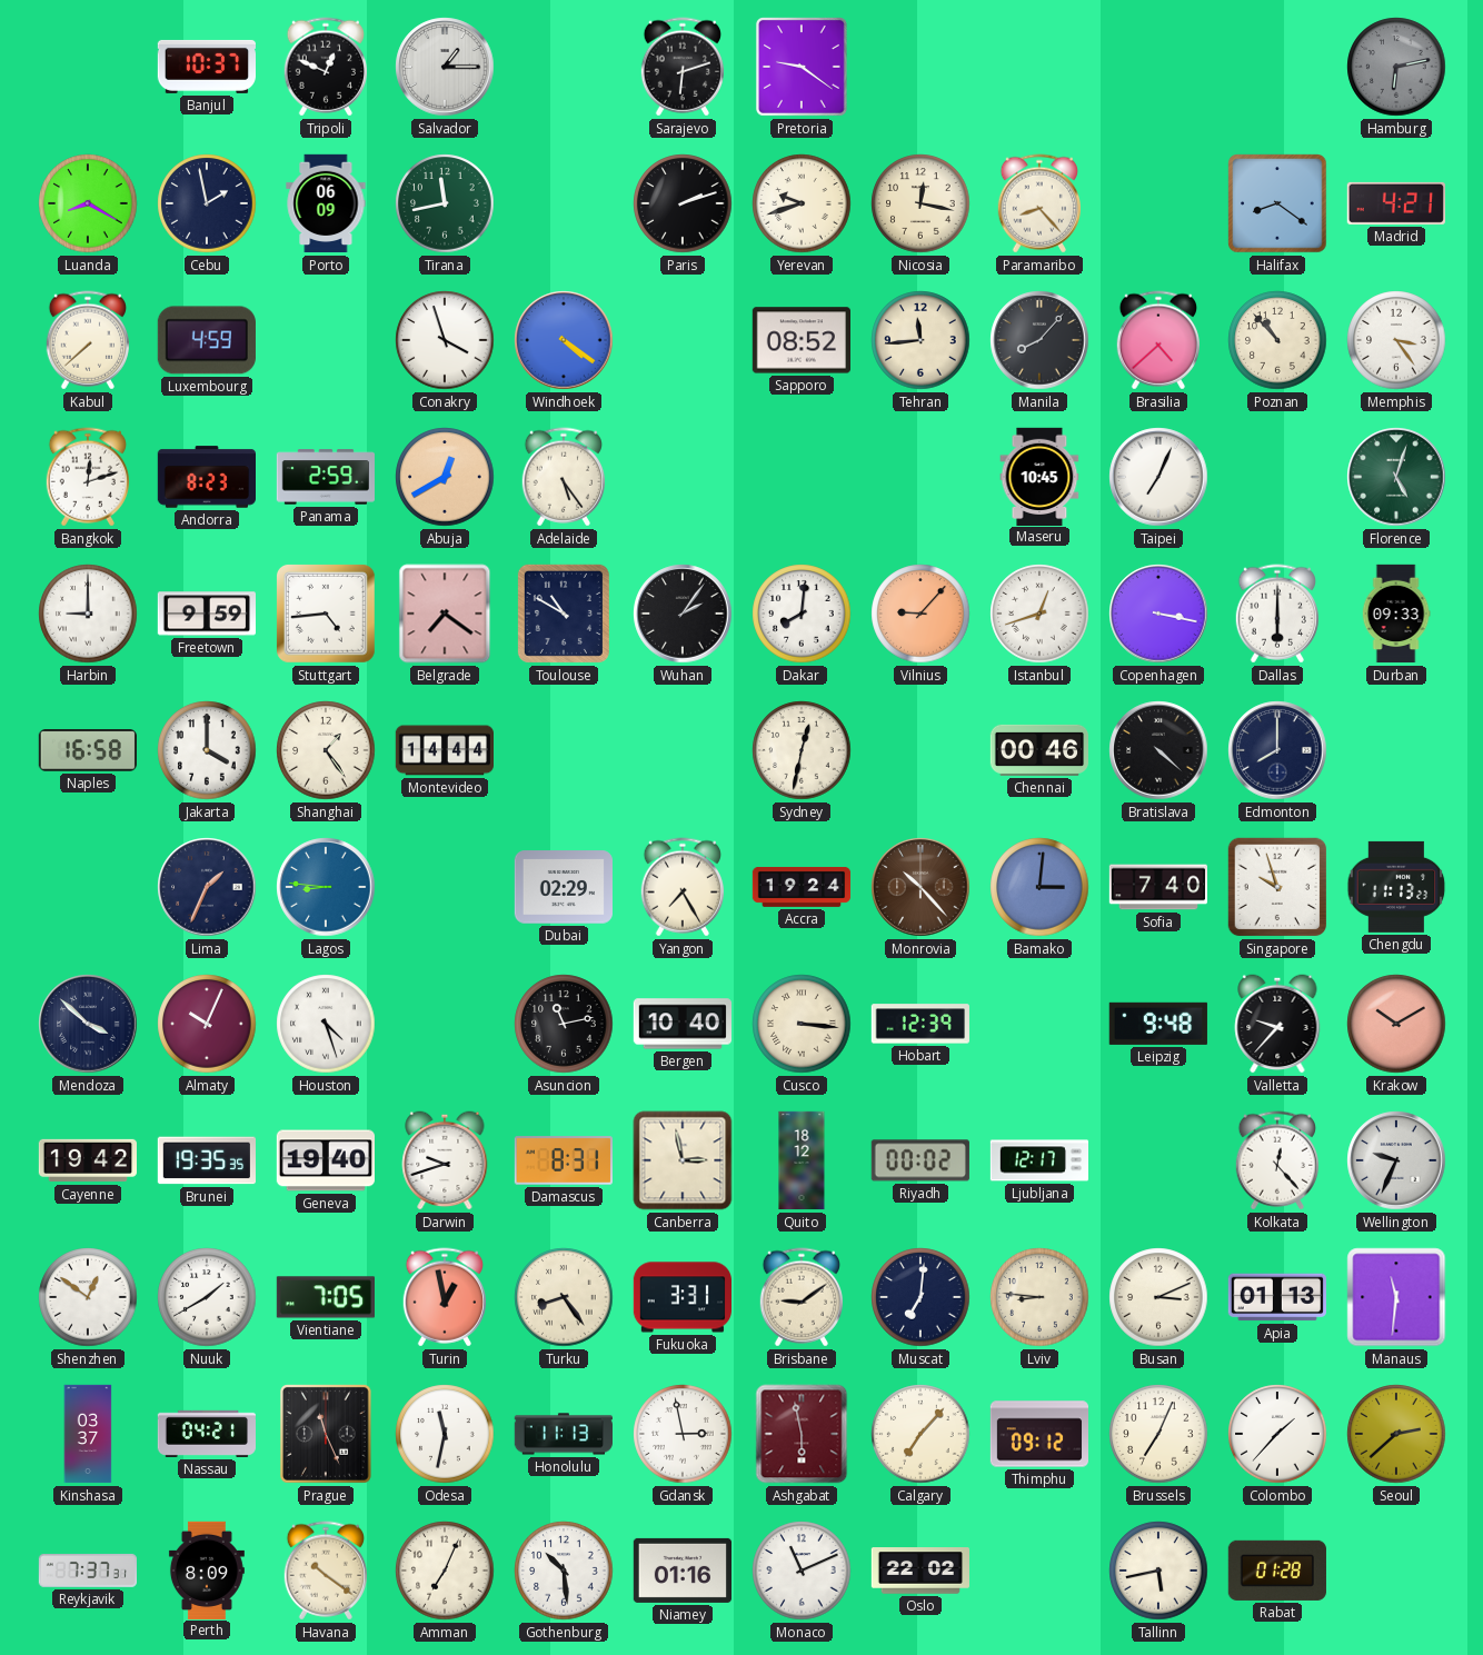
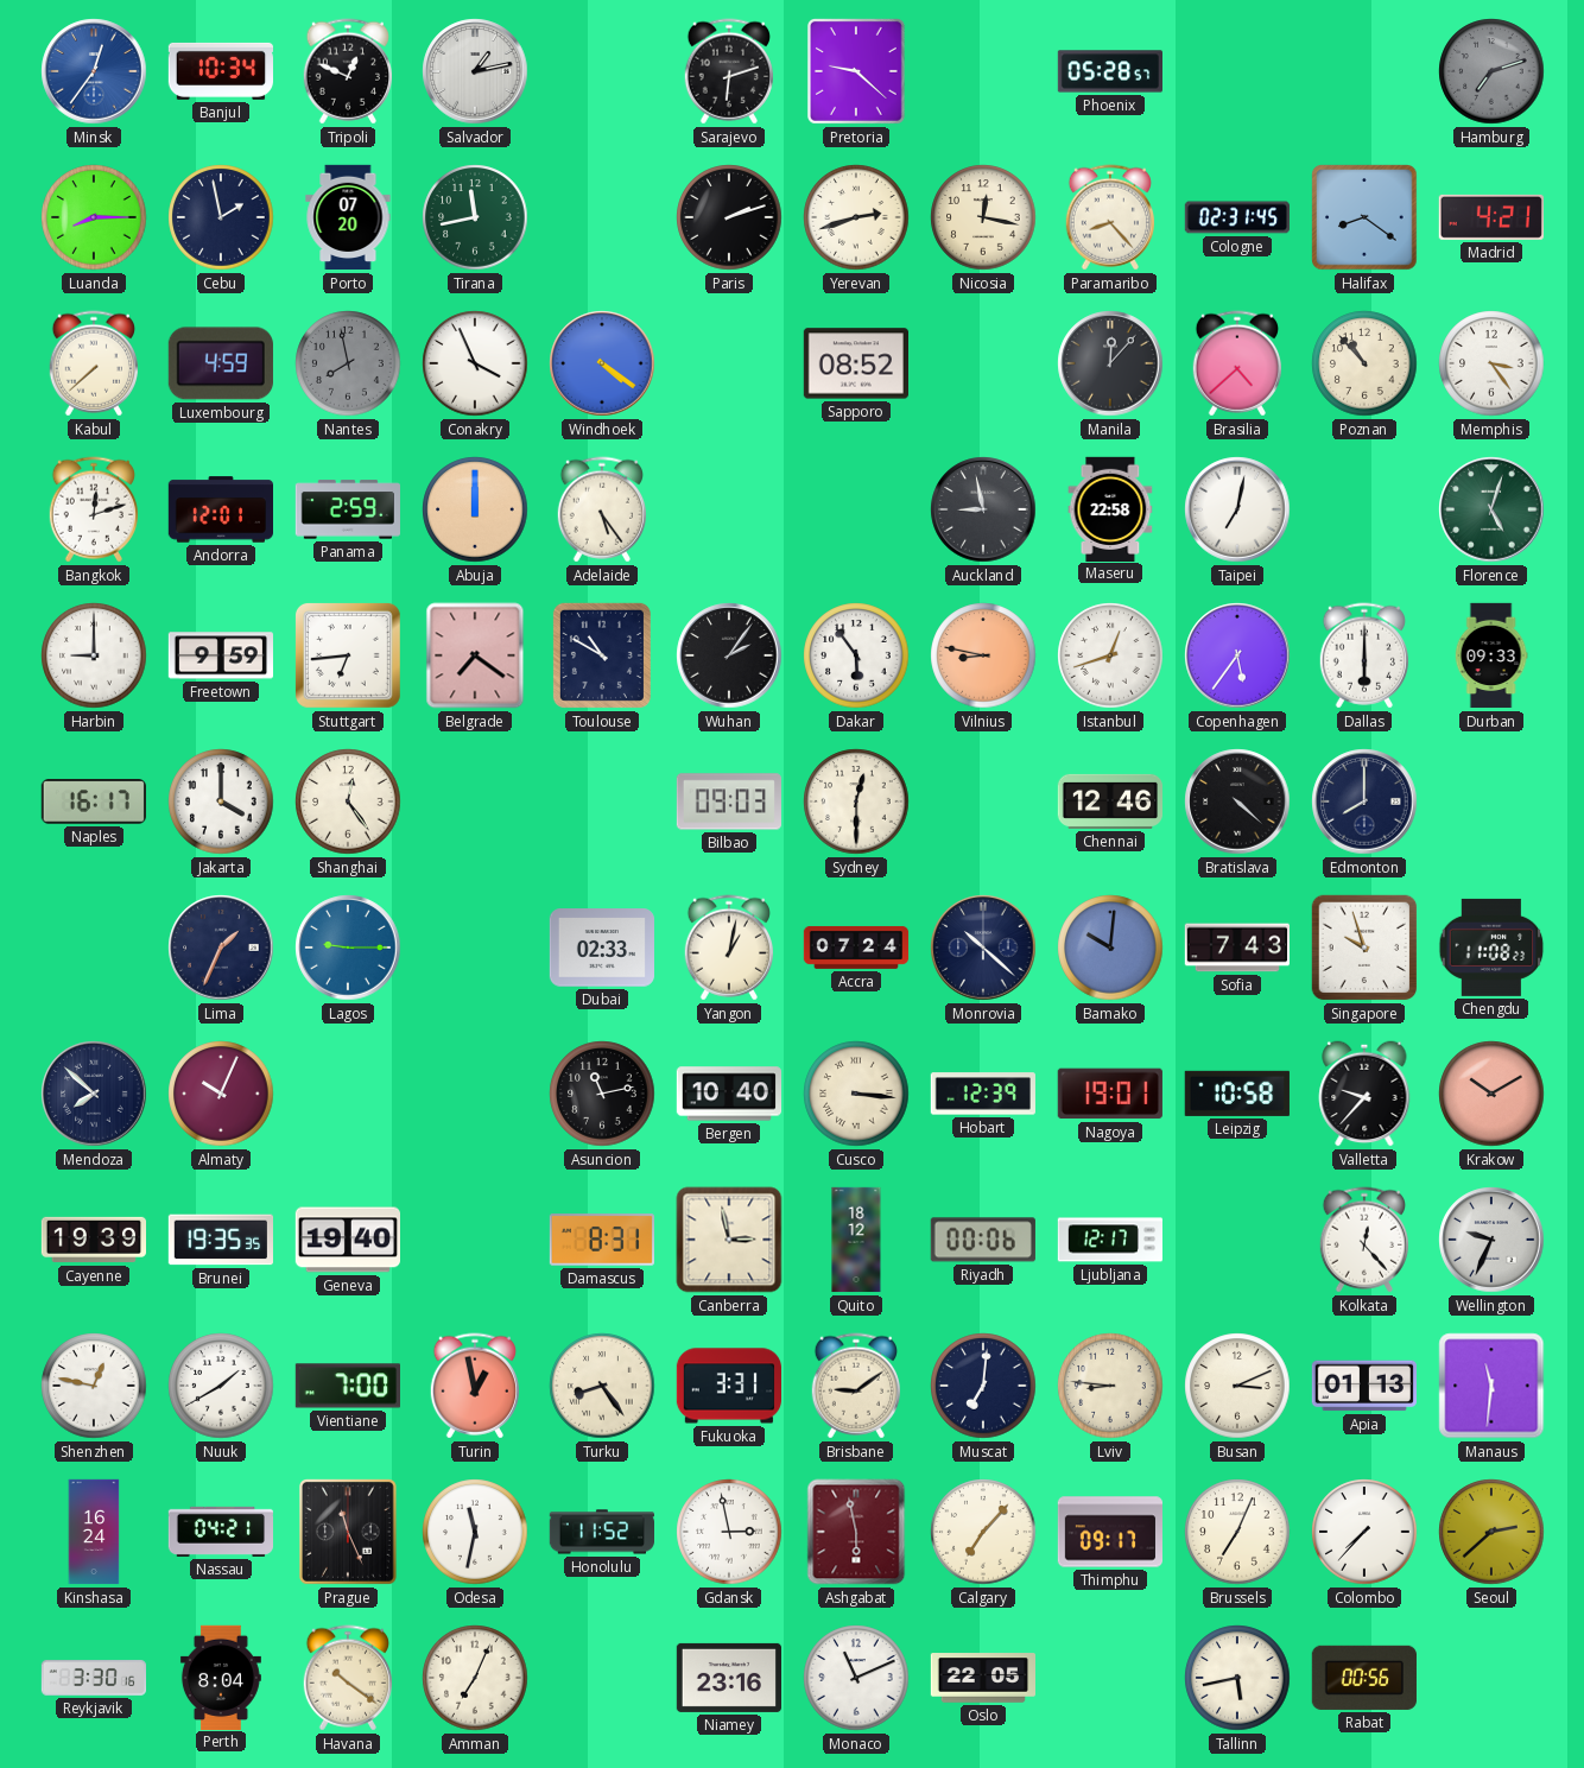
Minsk: none -> 12:36 (94, 71)
Banjul: 10:37 -> 10:34 (220, 71)
Salvador: 1:15 -> 1:13 (475, 71)
Pretoria: 9:21 -> 9:22 (856, 72)
Phoenix: none -> 05:28 (1109, 71)
Hamburg: 6:13 -> 7:12 (1491, 71)
Luanda: 8:20 -> 8:15 (94, 217)
Porto: 06:09 -> 07:20 (348, 217)
Yerevan: 9:42 -> 2:42 (856, 217)
Cologne: none -> 02:31 (1236, 217)
Nantes: none -> 7:58 (348, 363)
Conakry: 3:57 -> 3:56 (475, 363)
Tehran: 11:44 -> none (920, 340)
Manila: 8:07 -> 12:07 (1110, 363)
Andorra: 8:23 -> 12:01 (221, 509)
Abuja: 12:40 -> 12:00 (475, 509)
Auckland: none -> 8:58 (983, 509)
Maseru: 10:45 -> 22:58 (1110, 508)
Taipei: 7:04 -> 7:02 (1237, 509)
Stuttgart: 4:44 -> 6:44 (348, 655)
Dakar: 8:01 -> 5:54 (856, 655)
Vilnius: 9:07 -> 8:47 (983, 655)
Copenhagen: 3:17 -> 5:36 (1237, 655)
Naples: 16:58 -> 16:17 (94, 801)
Shanghai: 1:24 -> 12:24 (348, 801)
Montevideo: 14:44 -> none (444, 750)
Bilbao: none -> 09:03 (728, 801)
Sydney: 12:32 -> 12:30 (856, 801)
Chennai: 00:46 -> 12:46 (1109, 801)
Lagos: 8:46 -> 9:15 (348, 948)
Dubai: 02:29 -> 02:33 (601, 948)
Yangon: 7:25 -> 1:02 (728, 948)
Accra: 19:24 -> 07:24 (856, 948)
Monrovia: 10:23 -> 10:22 (983, 948)
Monrovia dial: brown -> navy (983, 948)
Bamako: 3:01 -> 10:01 (1110, 948)
Sofia: 7:40 -> 7:43 (1236, 948)
Chengdu: 11:13 -> 11:08 (1491, 948)
Mendoza: 3:52 -> 7:52 (94, 1094)
Houston: 4:27 -> none (326, 1024)
Nagoya: none -> 19:01 (1110, 1094)
Leipzig: 9:48 -> 10:58 (1237, 1094)
Cayenne: 19:42 -> 19:39 (94, 1240)
Darwin: 9:42 -> none (445, 1160)
Riyadh: 00:02 -> 00:06 (983, 1240)
Shenzhen: 12:51 -> 12:47 (94, 1386)
Vientiane: 7:05 -> 7:00 (347, 1386)
Kinshasa: 03:37 -> 16:24 (94, 1532)
Honolulu: 11:13 -> 11:52 (601, 1532)
Thimphu: 09:12 -> 09:17 (1110, 1532)
Colombo: 1:37 -> 7:37 (1364, 1532)
Reykjavik: 7:37 -> 3:30 (93, 1678)
Perth: 8:09 -> 8:04 (221, 1677)
Gothenburg: 10:29 -> none (564, 1571)
Niamey: 01:16 -> 23:16 (728, 1678)
Oslo: 22:02 -> 22:05 (982, 1678)
Rabat: 01:28 -> 00:56 (1364, 1678)
